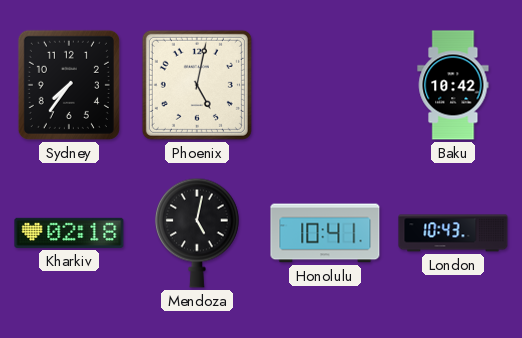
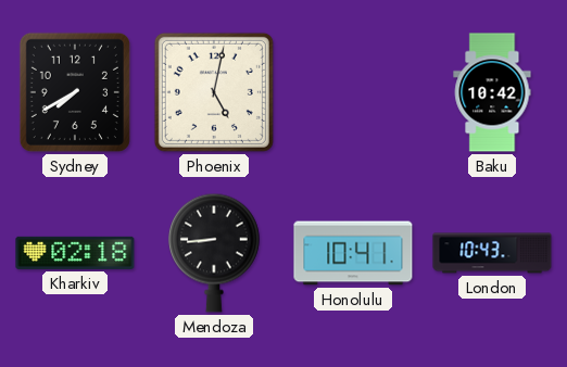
Sydney: 7:36 -> 7:40 (75, 92)
Mendoza: 5:02 -> 8:44 (214, 253)
